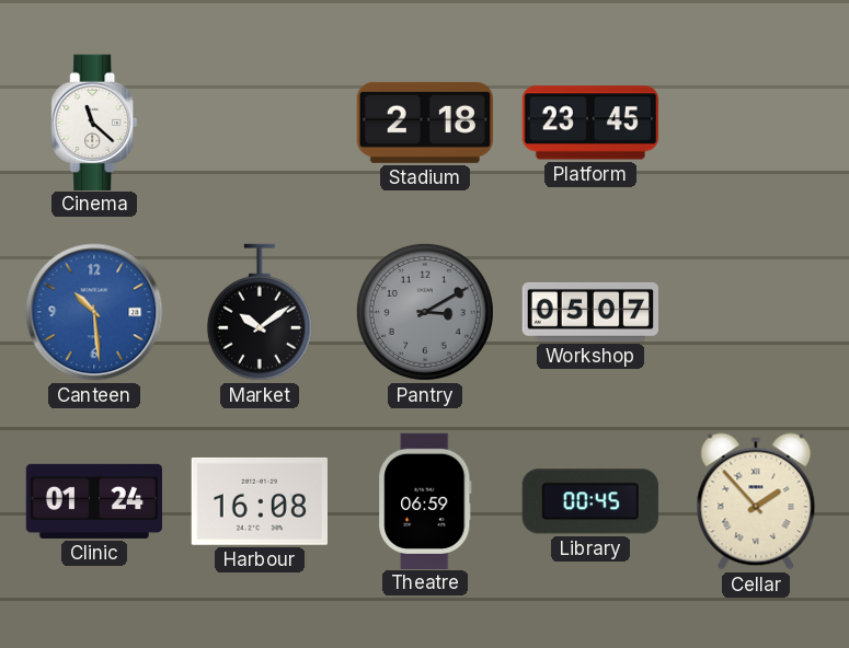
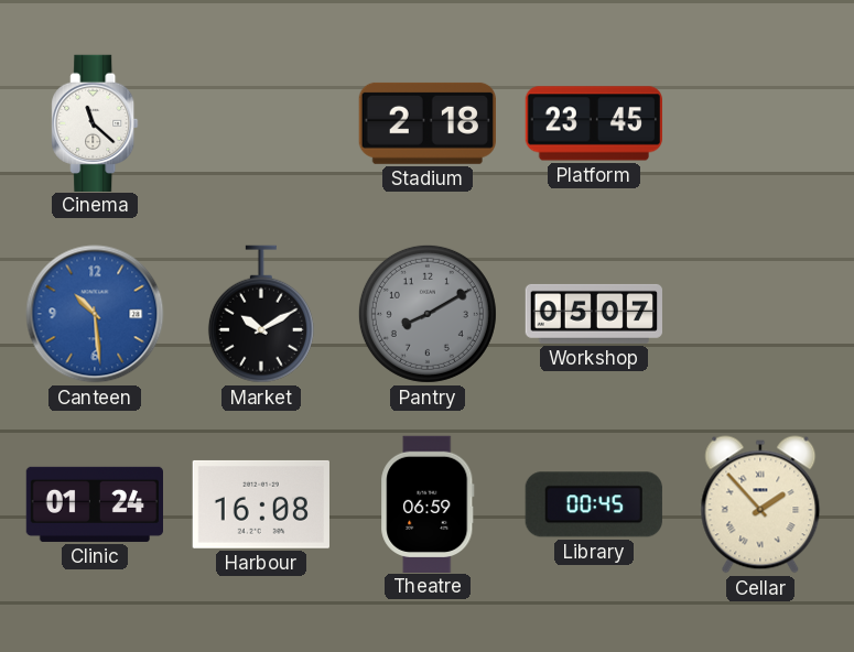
Market: 10:09 -> 10:10 (261, 314)
Pantry: 3:10 -> 8:10 (428, 314)
